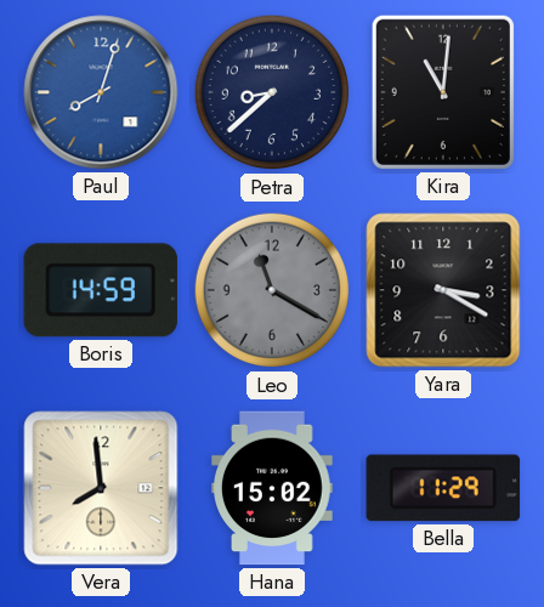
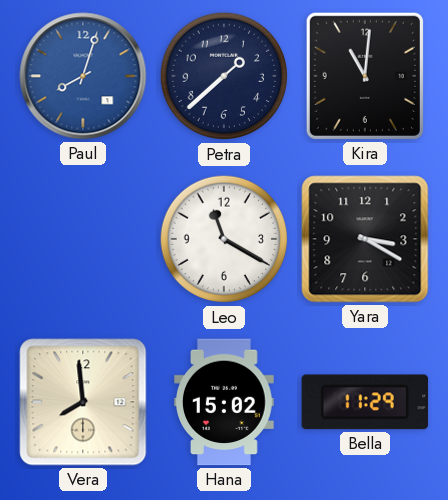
Petra: 8:38 -> 1:38 (224, 76)
Boris: 14:59 -> none (100, 290)
Leo dial: grey -> white (224, 239)
